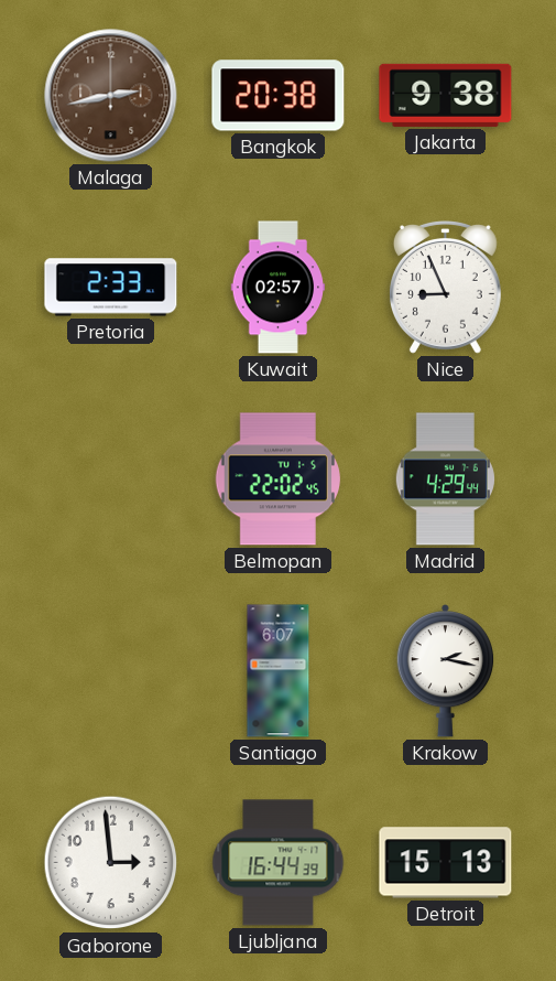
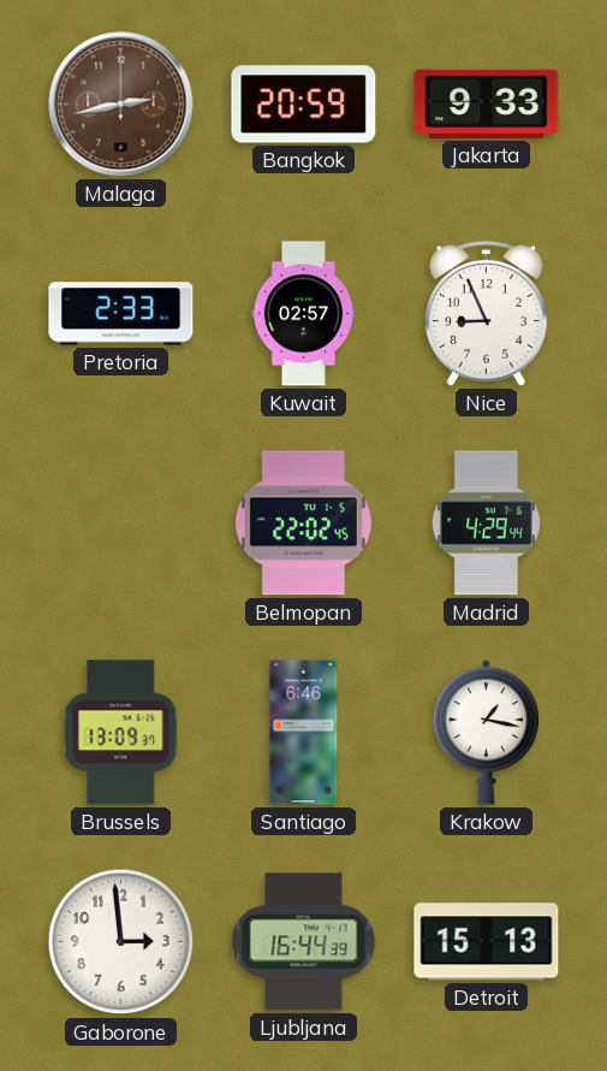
Bangkok: 20:38 -> 20:59 (304, 105)
Jakarta: 9:38 -> 9:33 (487, 103)
Brussels: none -> 13:09 (121, 733)
Santiago: 6:07 -> 6:46 (304, 733)
Krakow: 2:17 -> 1:17 (486, 733)
